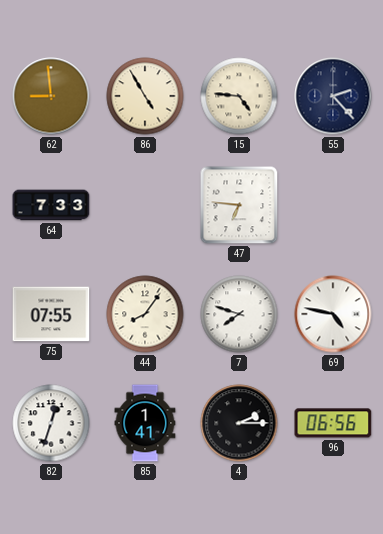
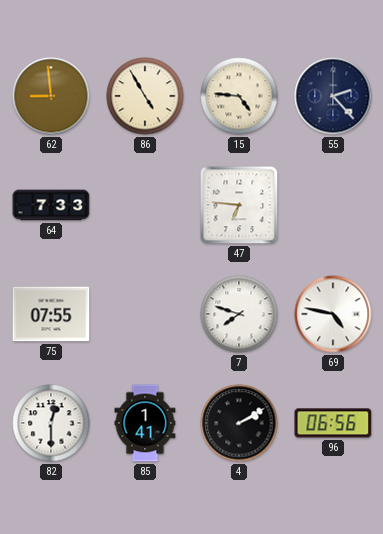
44: 8:06 -> none (145, 314)
82: 12:33 -> 12:30 (51, 423)
4: 2:15 -> 2:10 (239, 423)
